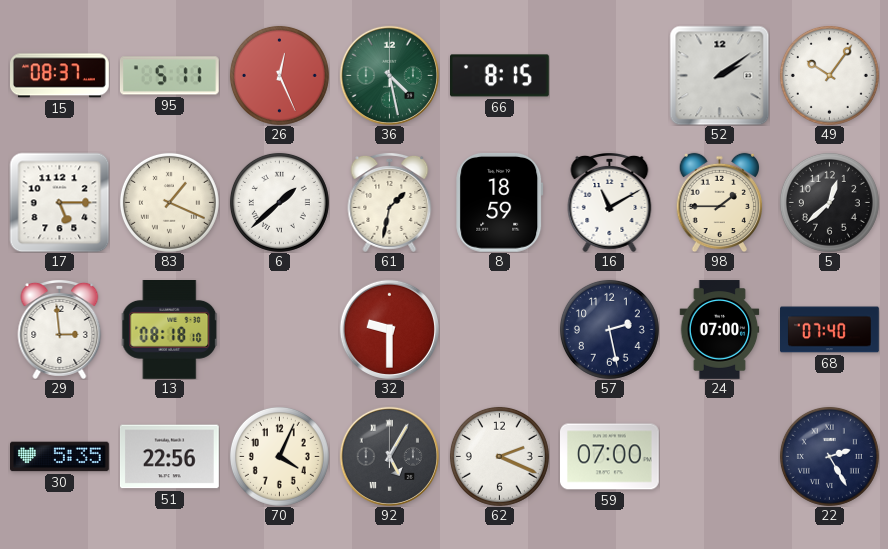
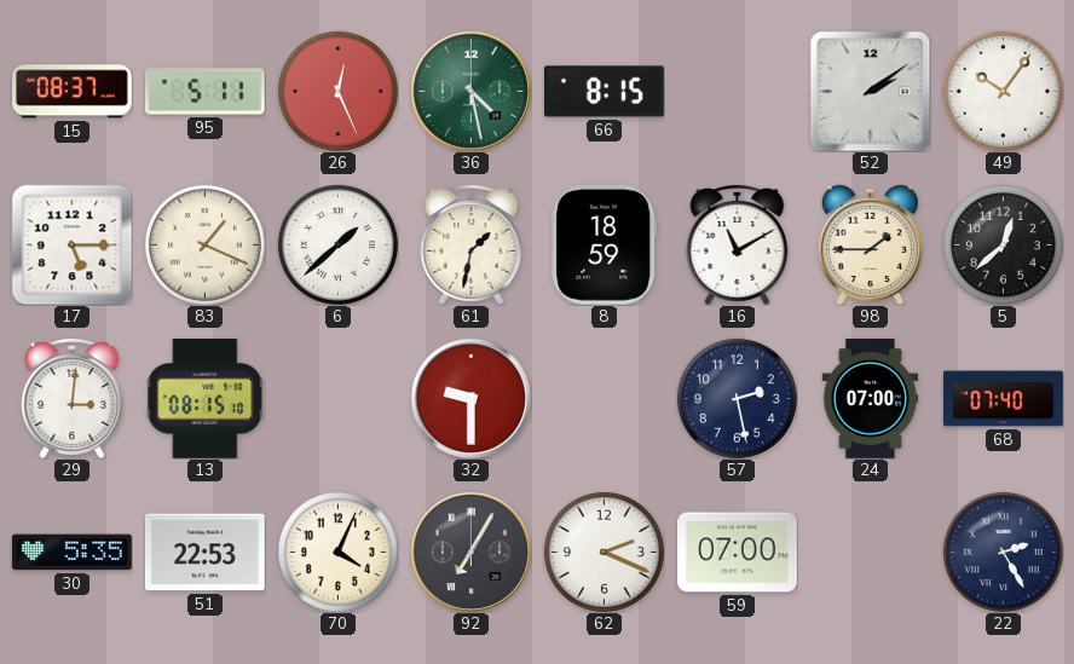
29: 2:59 -> 3:01 (73, 399)
13: 08:18 -> 08:15 (206, 399)
51: 22:56 -> 22:53 (206, 553)
92: 5:05 -> 7:05 (470, 552)
